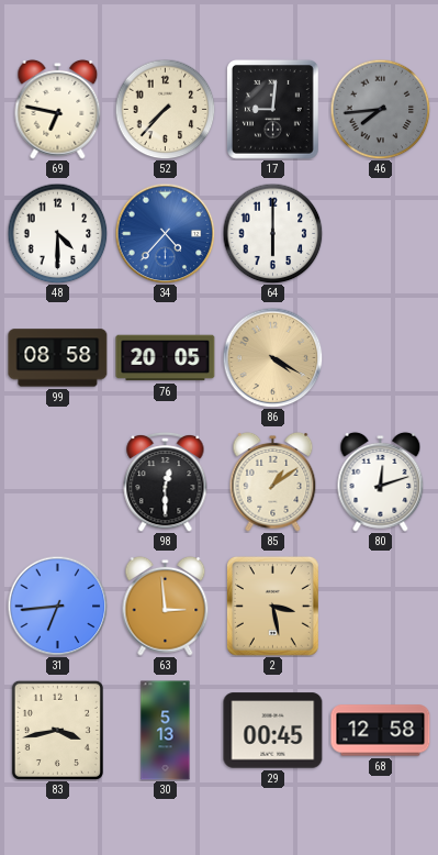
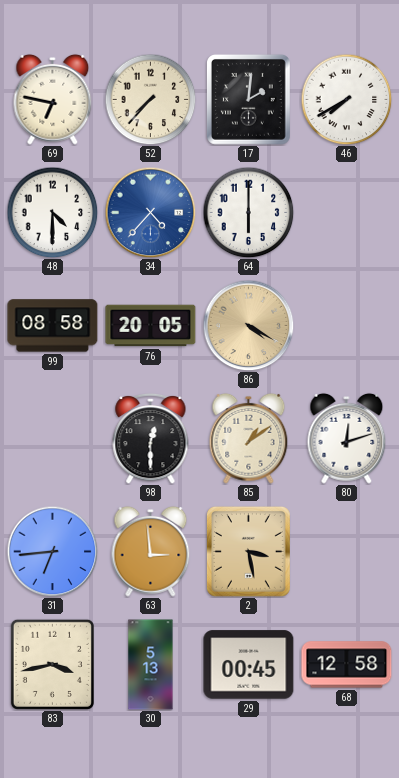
17: 9:01 -> 2:01 (248, 99)
46: 7:44 -> 7:40 (346, 99)
46 dial: grey -> white (346, 99)
